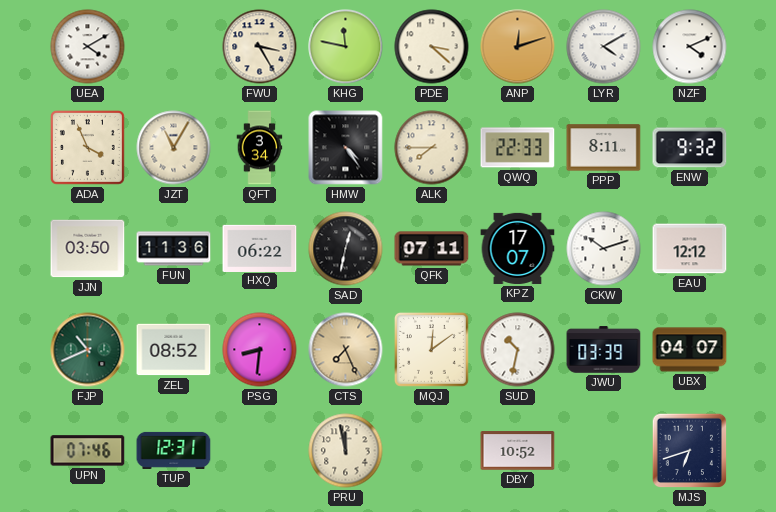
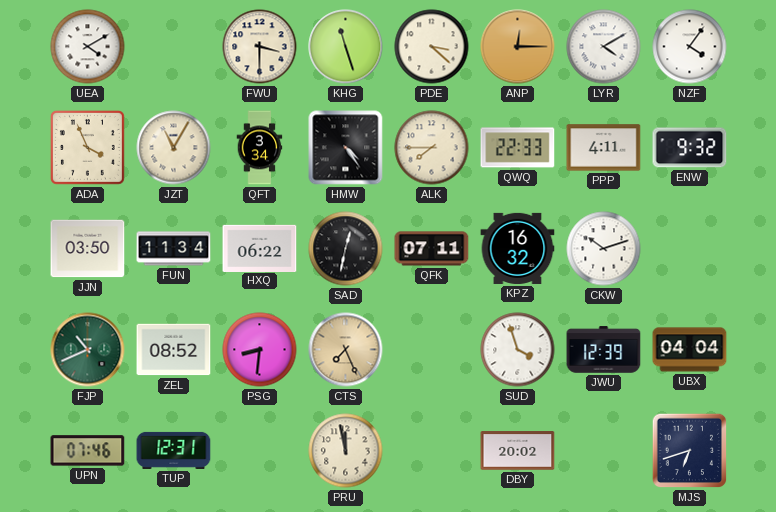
FWU: 3:25 -> 3:30 (260, 47)
KHG: 11:47 -> 11:27 (346, 47)
ANP: 12:12 -> 12:15 (518, 47)
NZF: 4:11 -> 4:06 (690, 47)
PPP: 8:11 -> 4:11 (604, 148)
FUN: 11:36 -> 11:34 (174, 249)
KPZ: 17:07 -> 16:32 (518, 248)
EAU: 12:12 -> none (690, 249)
MQJ: 12:09 -> none (431, 349)
SUD: 10:32 -> 3:57 (518, 350)
JWU: 03:39 -> 12:39 (604, 350)
UBX: 04:07 -> 04:04 (690, 350)
DBY: 10:52 -> 20:02 (518, 451)
